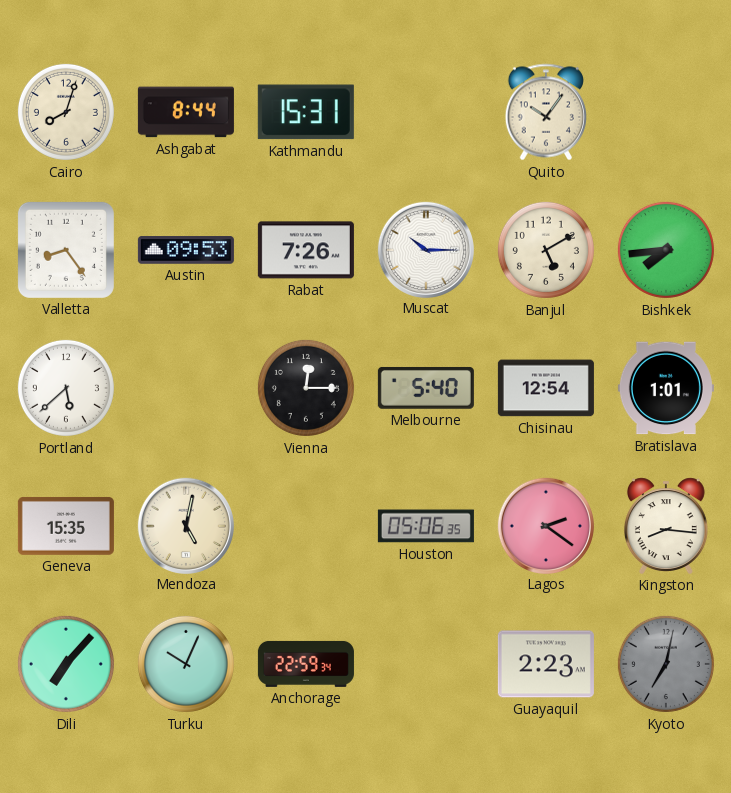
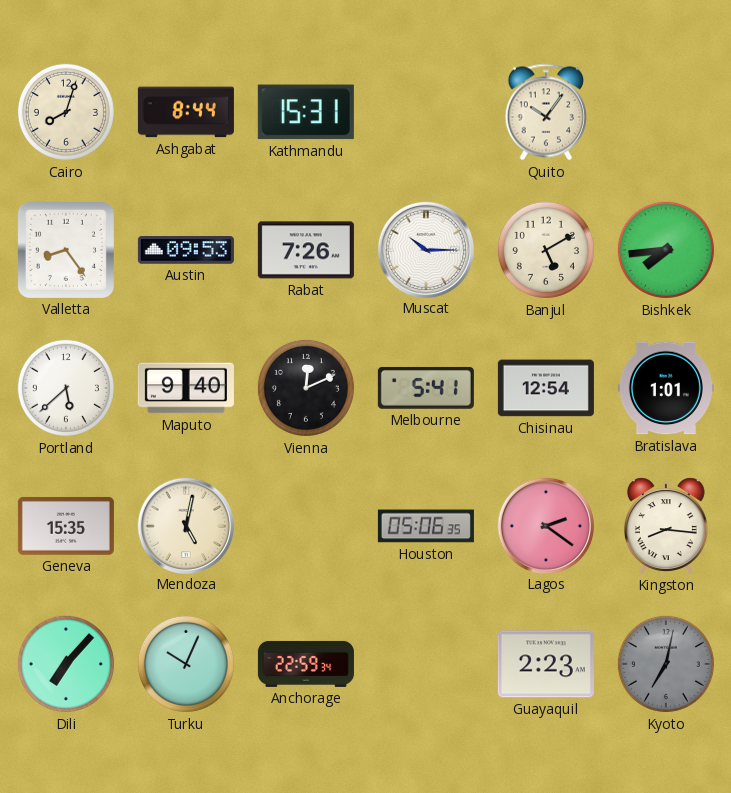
Maputo: none -> 9:40 (186, 388)
Vienna: 12:15 -> 12:11 (306, 388)
Melbourne: 5:40 -> 5:41 (426, 388)
